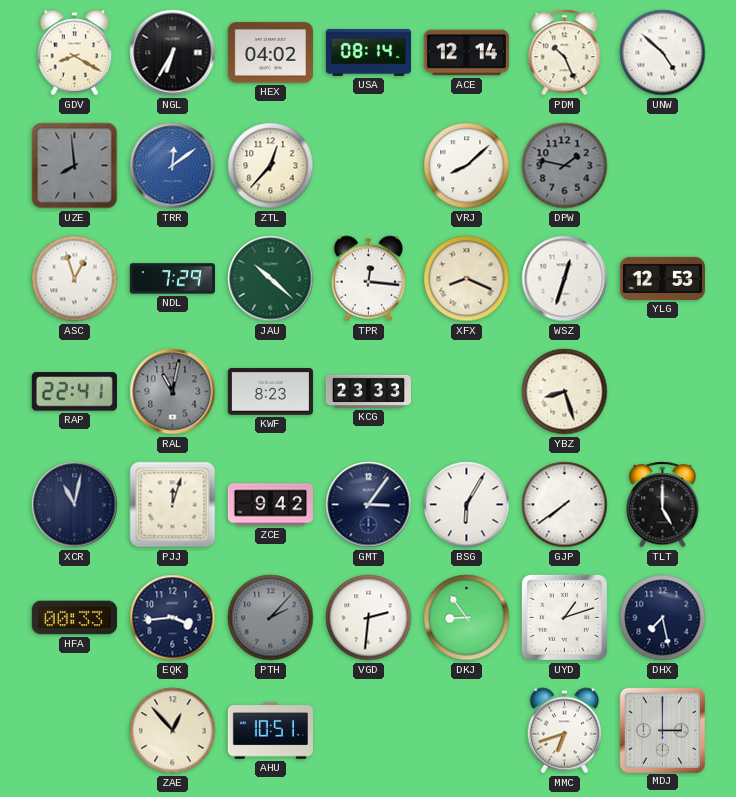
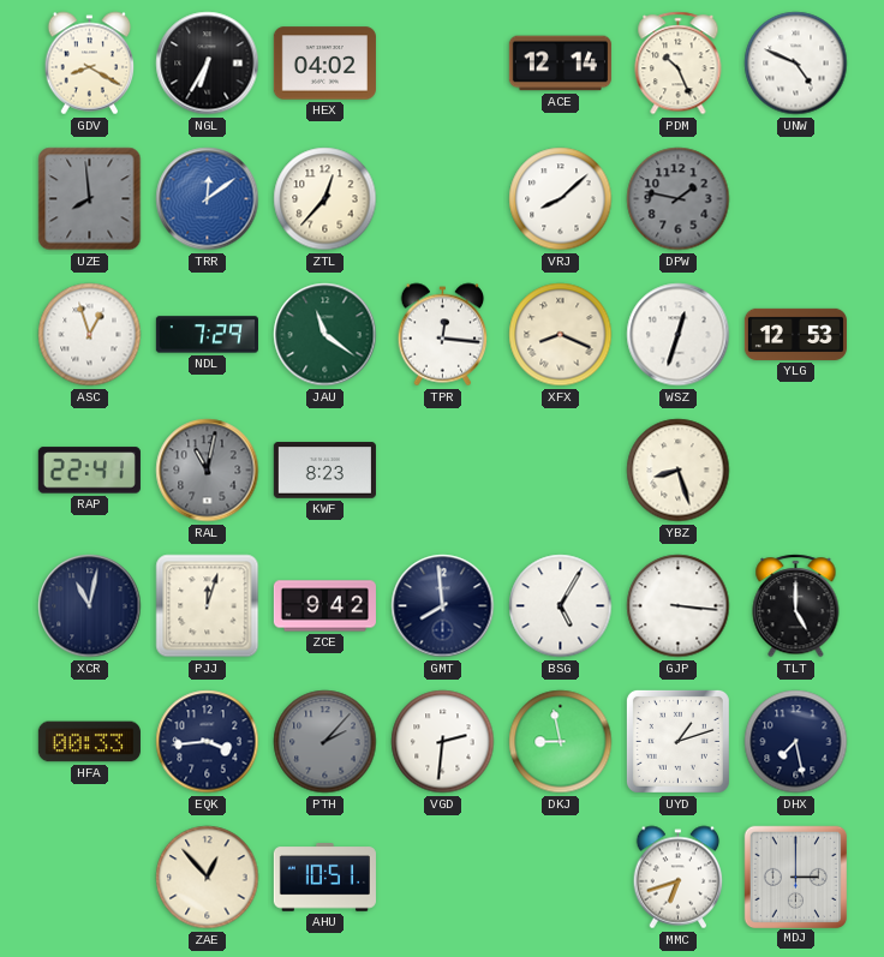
USA: 08:14 -> none (368, 53)
UNW: 4:52 -> 4:49 (796, 64)
JAU: 10:22 -> 11:21 (325, 335)
KCG: 23:33 -> none (368, 391)
GMT: 3:06 -> 7:59 (443, 606)
BSG: 6:05 -> 5:05 (561, 606)
GJP: 7:39 -> 3:16 (679, 606)
DKJ: 8:54 -> 8:58 (561, 742)
